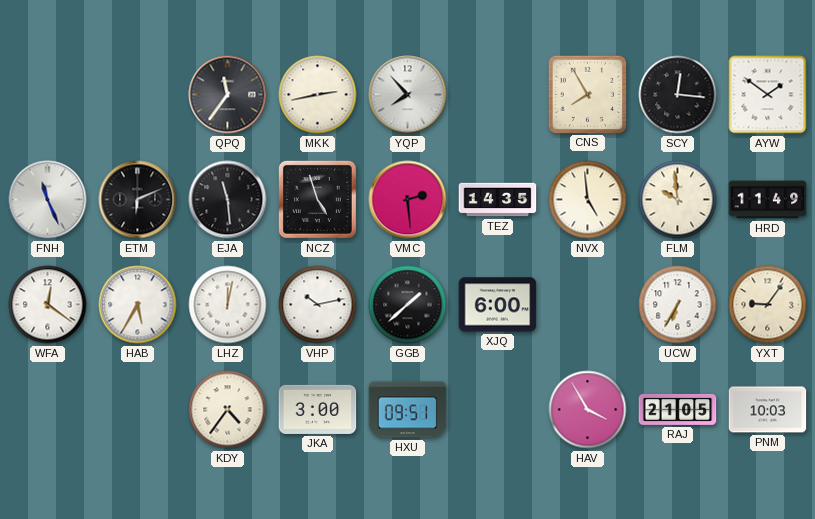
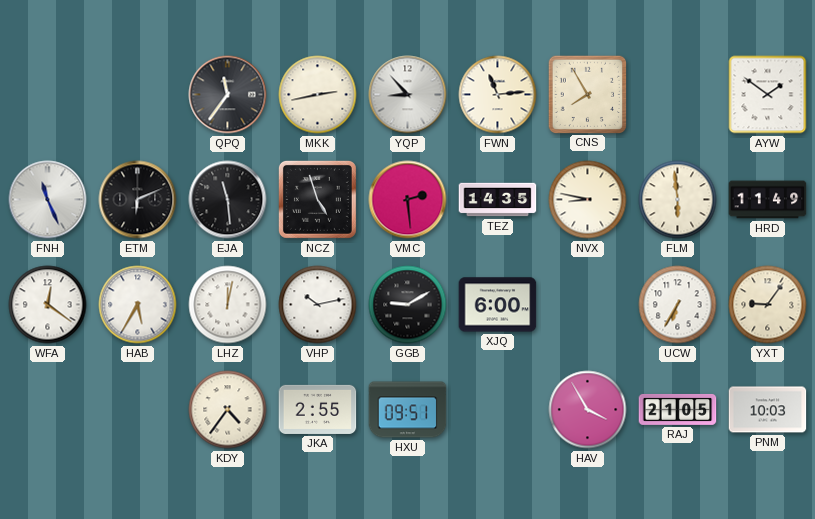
YQP: 7:53 -> 8:53 (408, 95)
FWN: none -> 11:14 (498, 95)
SCY: 12:16 -> none (678, 95)
NVX: 4:59 -> 8:47 (588, 200)
FLM: 9:59 -> 5:59 (678, 200)
GGB: 1:38 -> 9:10 (408, 305)
JKA: 3:00 -> 2:55 (318, 409)
